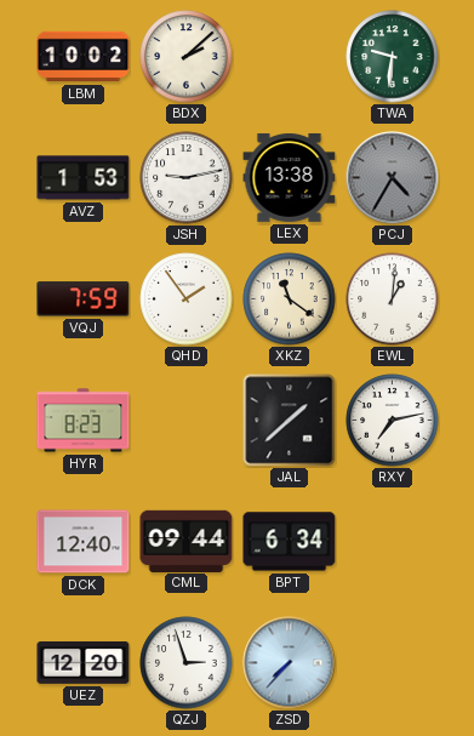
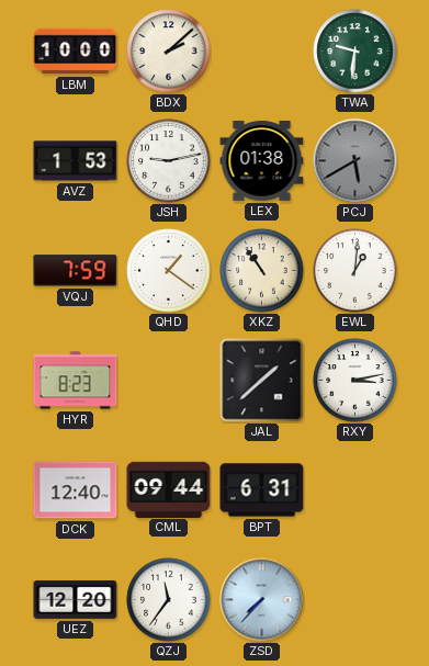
LBM: 10:02 -> 10:00 (76, 52)
LEX: 13:38 -> 01:38 (262, 160)
PCJ: 4:35 -> 5:40 (355, 161)
QHD: 1:54 -> 1:21 (169, 271)
XKZ: 11:21 -> 10:54 (262, 271)
RXY: 7:13 -> 3:13 (355, 381)
BPT: 6:34 -> 6:31 (262, 490)
QZJ: 2:57 -> 11:36 (169, 600)
